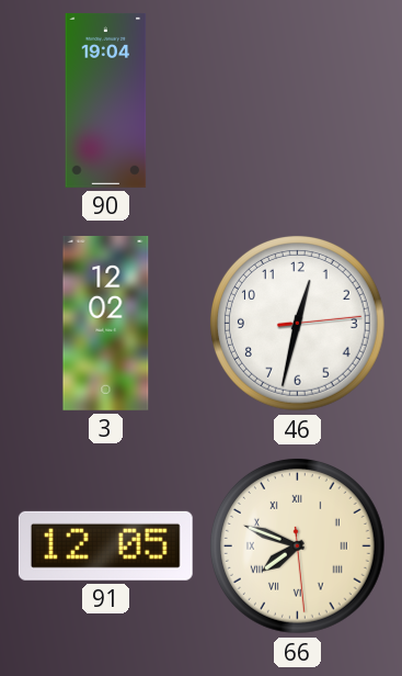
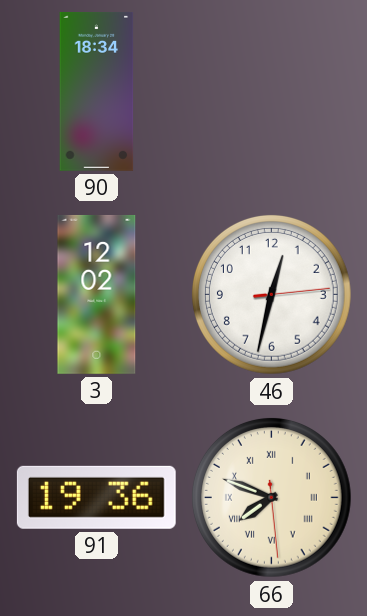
90: 19:04 -> 18:34 (97, 91)
91: 12:05 -> 19:36 (96, 497)
